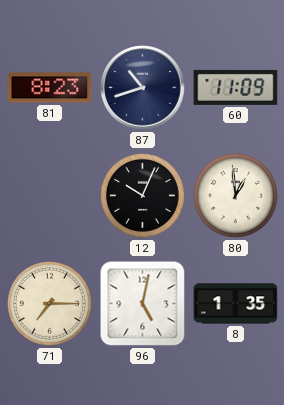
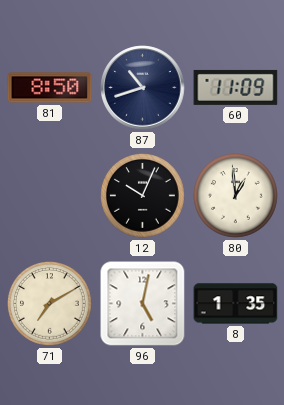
81: 8:23 -> 8:50 (50, 88)
71: 7:15 -> 7:10 (50, 304)
